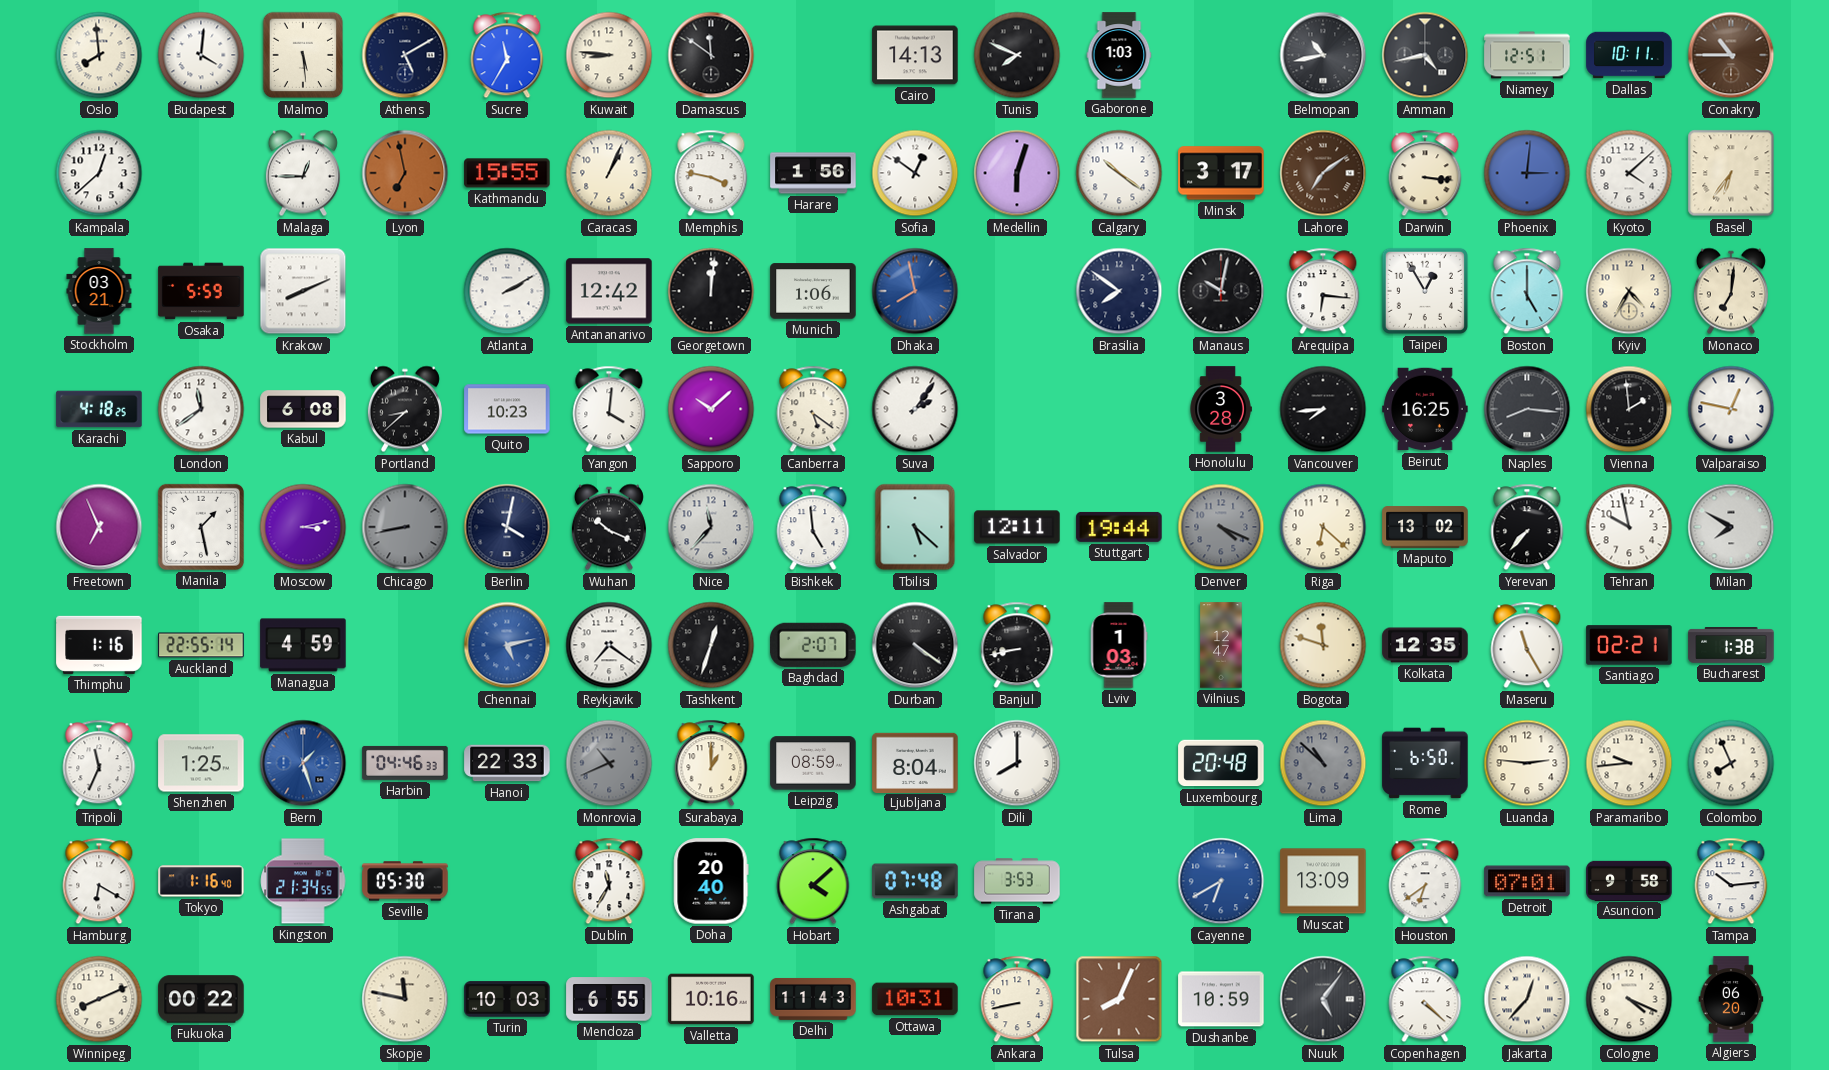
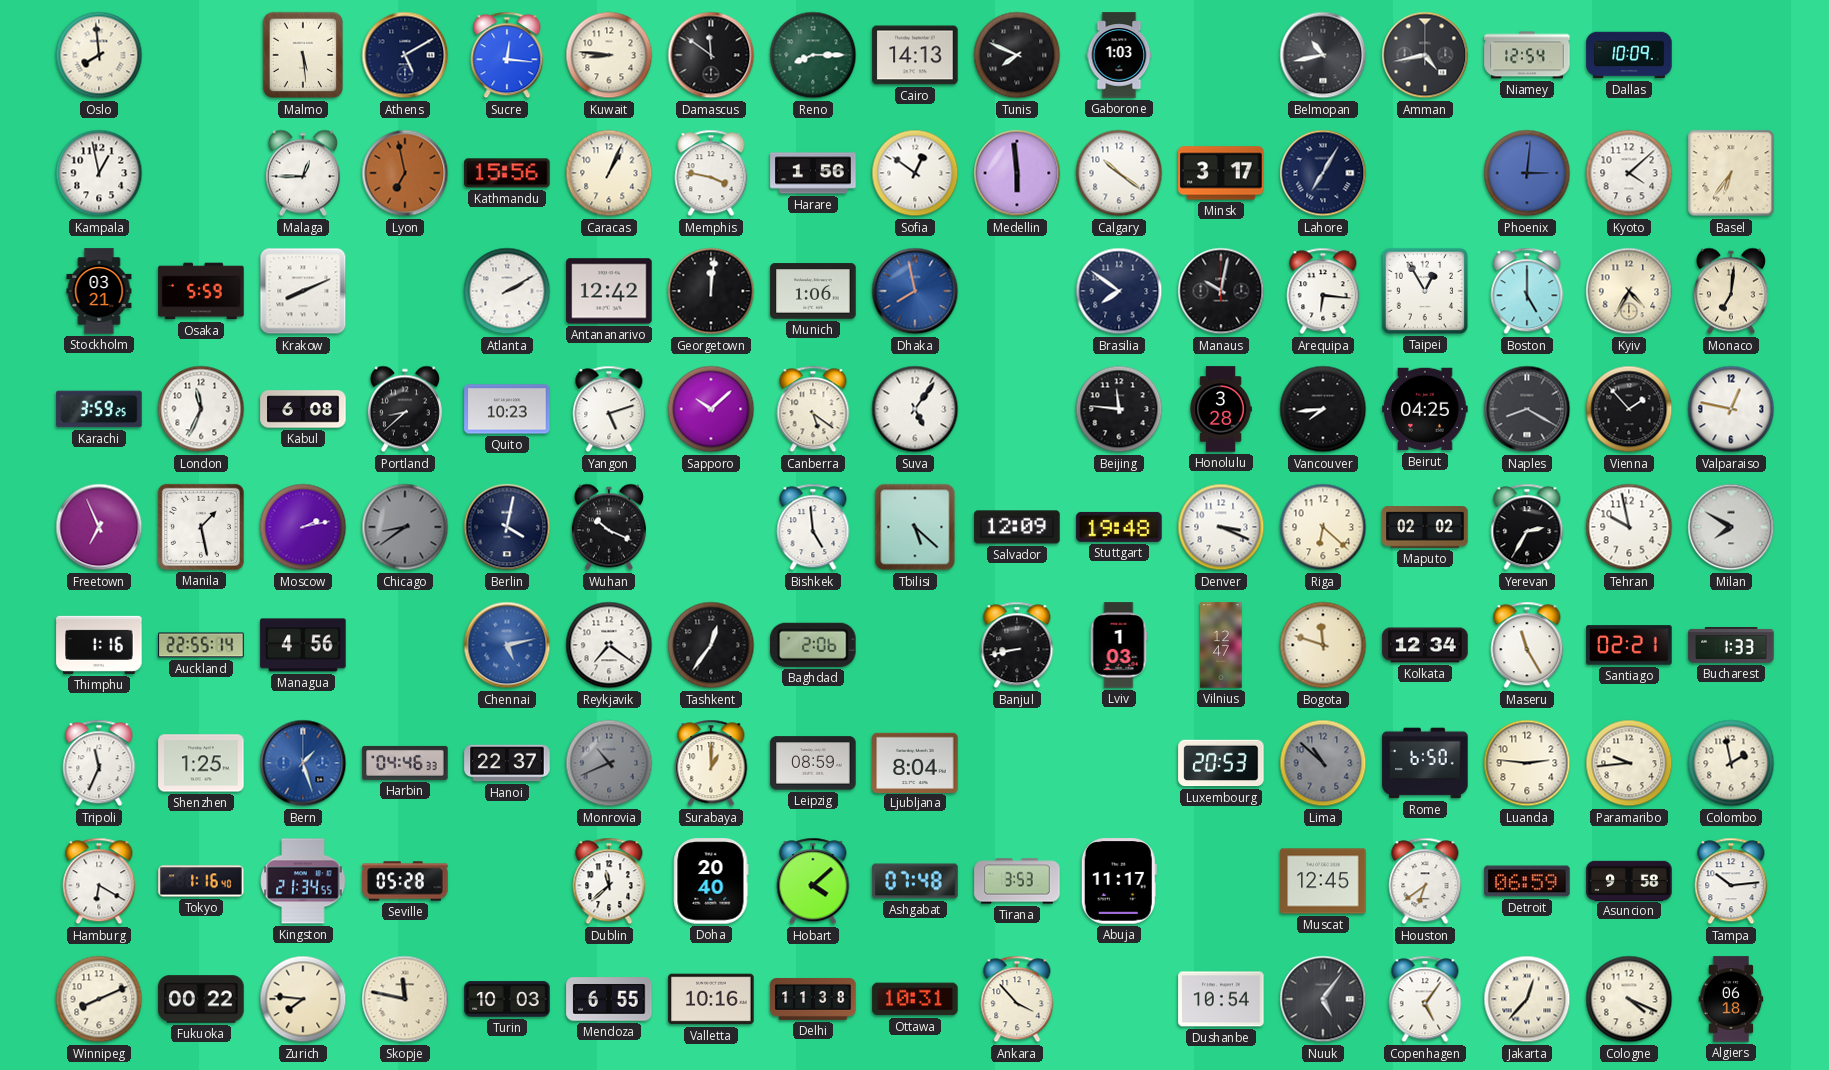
Budapest: 4:01 -> none (201, 55)
Sucre: 11:35 -> 12:16 (507, 55)
Reno: none -> 8:15 (813, 55)
Niamey: 12:51 -> 12:54 (1527, 55)
Dallas: 10:11 -> 10:09 (1629, 55)
Conakry: 10:45 -> none (1731, 55)
Kampala: 12:38 -> 12:58 (99, 173)
Kathmandu: 15:55 -> 15:56 (507, 173)
Medellin: 6:03 -> 5:59 (1017, 173)
Lahore: 7:09 -> 7:05 (1323, 173)
Lahore dial: brown -> navy (1323, 173)
Darwin: 3:16 -> none (1425, 173)
Karachi: 4:18 -> 3:59 (99, 409)
London: 11:39 -> 11:34 (201, 409)
Yangon: 4:01 -> 5:12 (609, 409)
Suva: 2:06 -> 5:06 (915, 409)
Beijing: none -> 11:46 (1119, 409)
Beirut: 16:25 -> 04:25 (1425, 409)
Naples: 8:16 -> 8:20 (1527, 409)
Vienna: 1:59 -> 1:53 (1629, 409)
Moscow: 3:13 -> 2:13 (303, 527)
Chicago: 8:43 -> 8:39 (405, 527)
Nice: 11:37 -> none (711, 527)
Salvador: 12:11 -> 12:09 (1017, 527)
Stuttgart: 19:44 -> 19:48 (1119, 527)
Denver: 4:19 -> 3:19 (1221, 527)
Denver dial: grey -> white (1221, 527)
Maputo: 13:02 -> 02:02 (1425, 527)
Yerevan: 7:37 -> 2:35 (1527, 527)
Managua: 4:59 -> 4:56 (303, 645)
Tashkent: 12:33 -> 12:36 (711, 645)
Baghdad: 2:07 -> 2:06 (813, 645)
Durban: 4:21 -> none (915, 645)
Kolkata: 12:35 -> 12:34 (1425, 645)
Bucharest: 1:38 -> 1:33 (1731, 646)
Hanoi: 22:33 -> 22:37 (507, 763)
Dili: 8:00 -> none (1017, 763)
Luxembourg: 20:48 -> 20:53 (1221, 763)
Colombo: 7:56 -> 1:58 (1731, 763)
Seville: 05:30 -> 05:28 (405, 881)
Dublin: 11:35 -> 11:38 (609, 881)
Abuja: none -> 11:17 (1119, 881)
Cayenne: 6:40 -> none (1221, 881)
Muscat: 13:09 -> 12:45 (1323, 881)
Detroit: 07:01 -> 06:59 (1527, 881)
Zurich: none -> 7:46 (303, 999)
Delhi: 11:43 -> 11:38 (813, 999)
Ankara: 8:43 -> 3:53 (1017, 999)
Tulsa: 8:04 -> none (1119, 999)
Dushanbe: 10:59 -> 10:54 (1221, 999)
Copenhagen: 4:22 -> 5:06 (1425, 999)
Algiers: 06:20 -> 06:18 (1731, 999)
